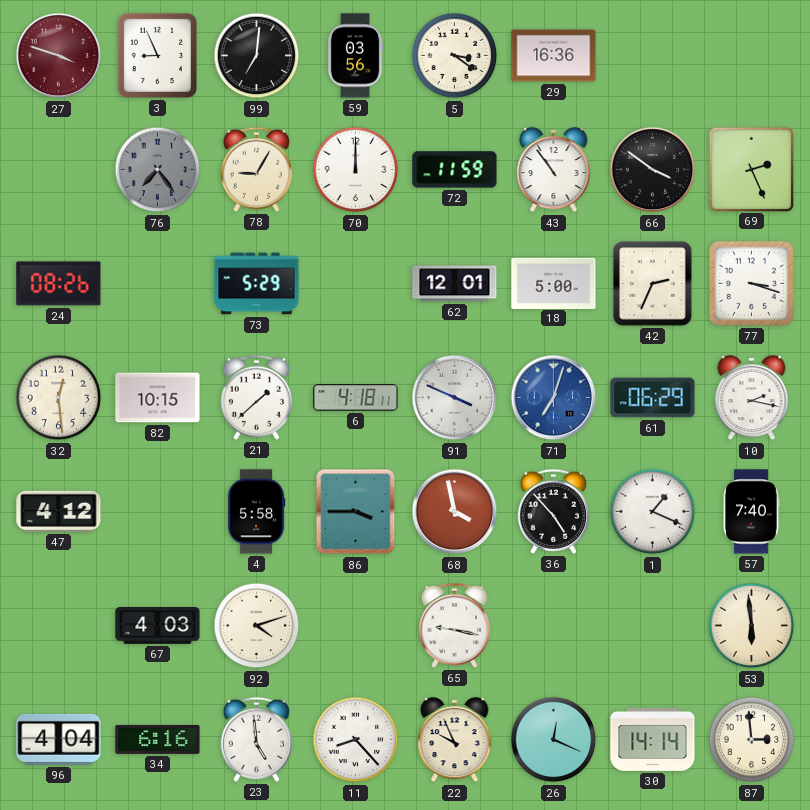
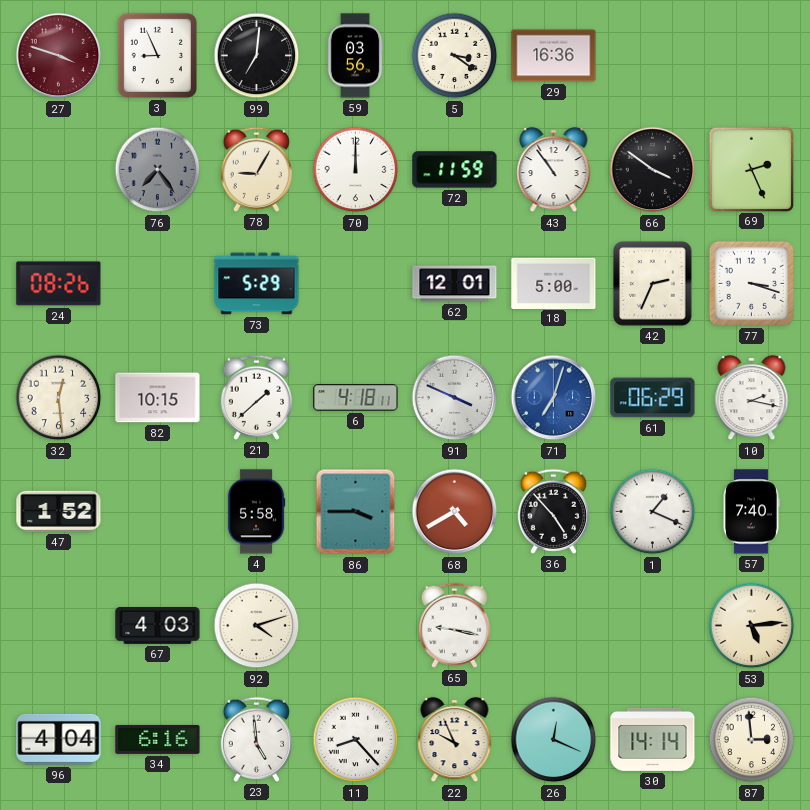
47: 4:12 -> 1:52 (59, 511)
68: 3:58 -> 4:40 (455, 512)
53: 5:59 -> 5:14 (752, 626)
